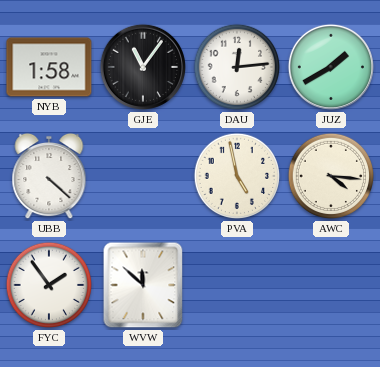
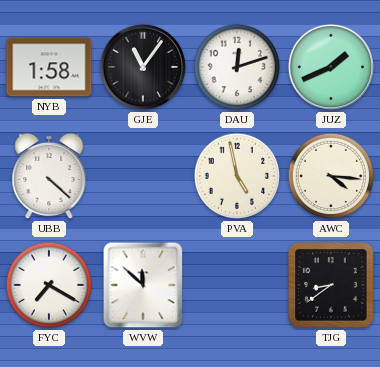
DAU: 12:14 -> 12:12 (237, 67)
JUZ: 1:40 -> 1:41 (331, 67)
FYC: 1:54 -> 7:20 (49, 285)
TJG: none -> 8:39 (331, 285)
